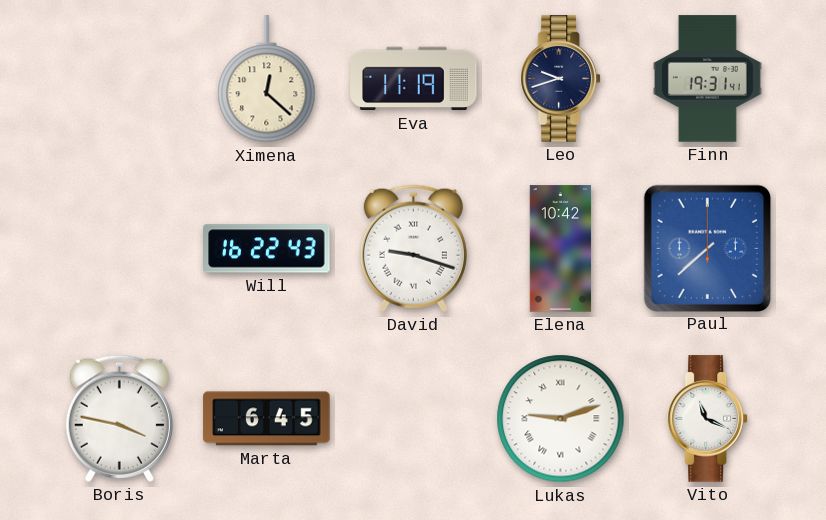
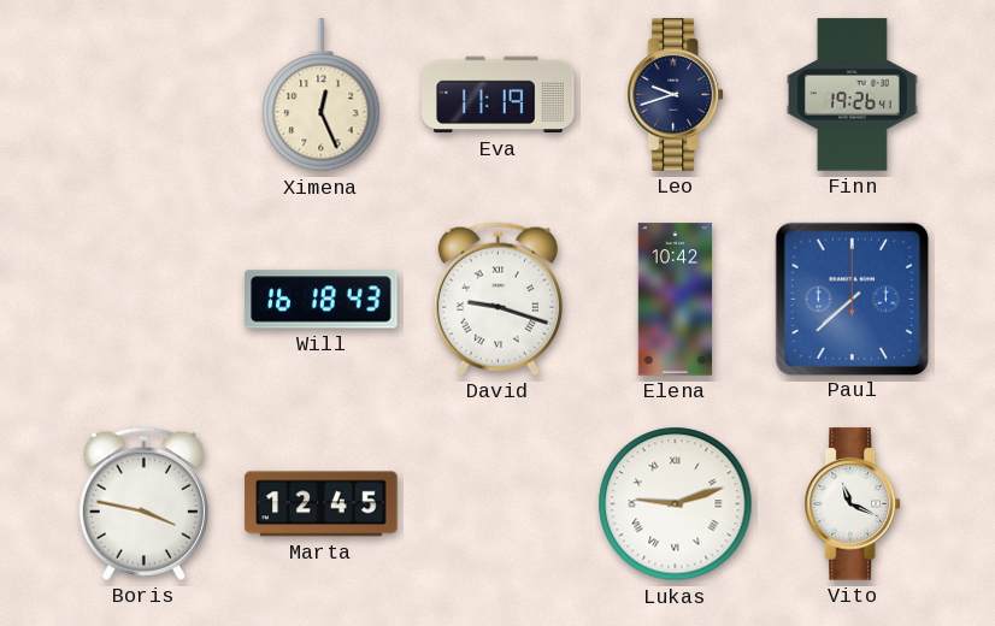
Ximena: 12:22 -> 12:26 (322, 95)
Finn: 19:31 -> 19:26 (852, 95)
Will: 16:22 -> 16:18 (322, 300)
Marta: 6:45 -> 12:45 (322, 504)
